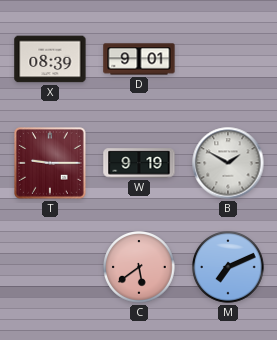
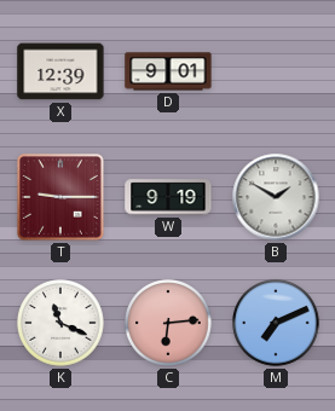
X: 08:39 -> 12:39 (60, 71)
K: none -> 11:19 (62, 324)
C: 5:39 -> 6:14 (169, 324)
